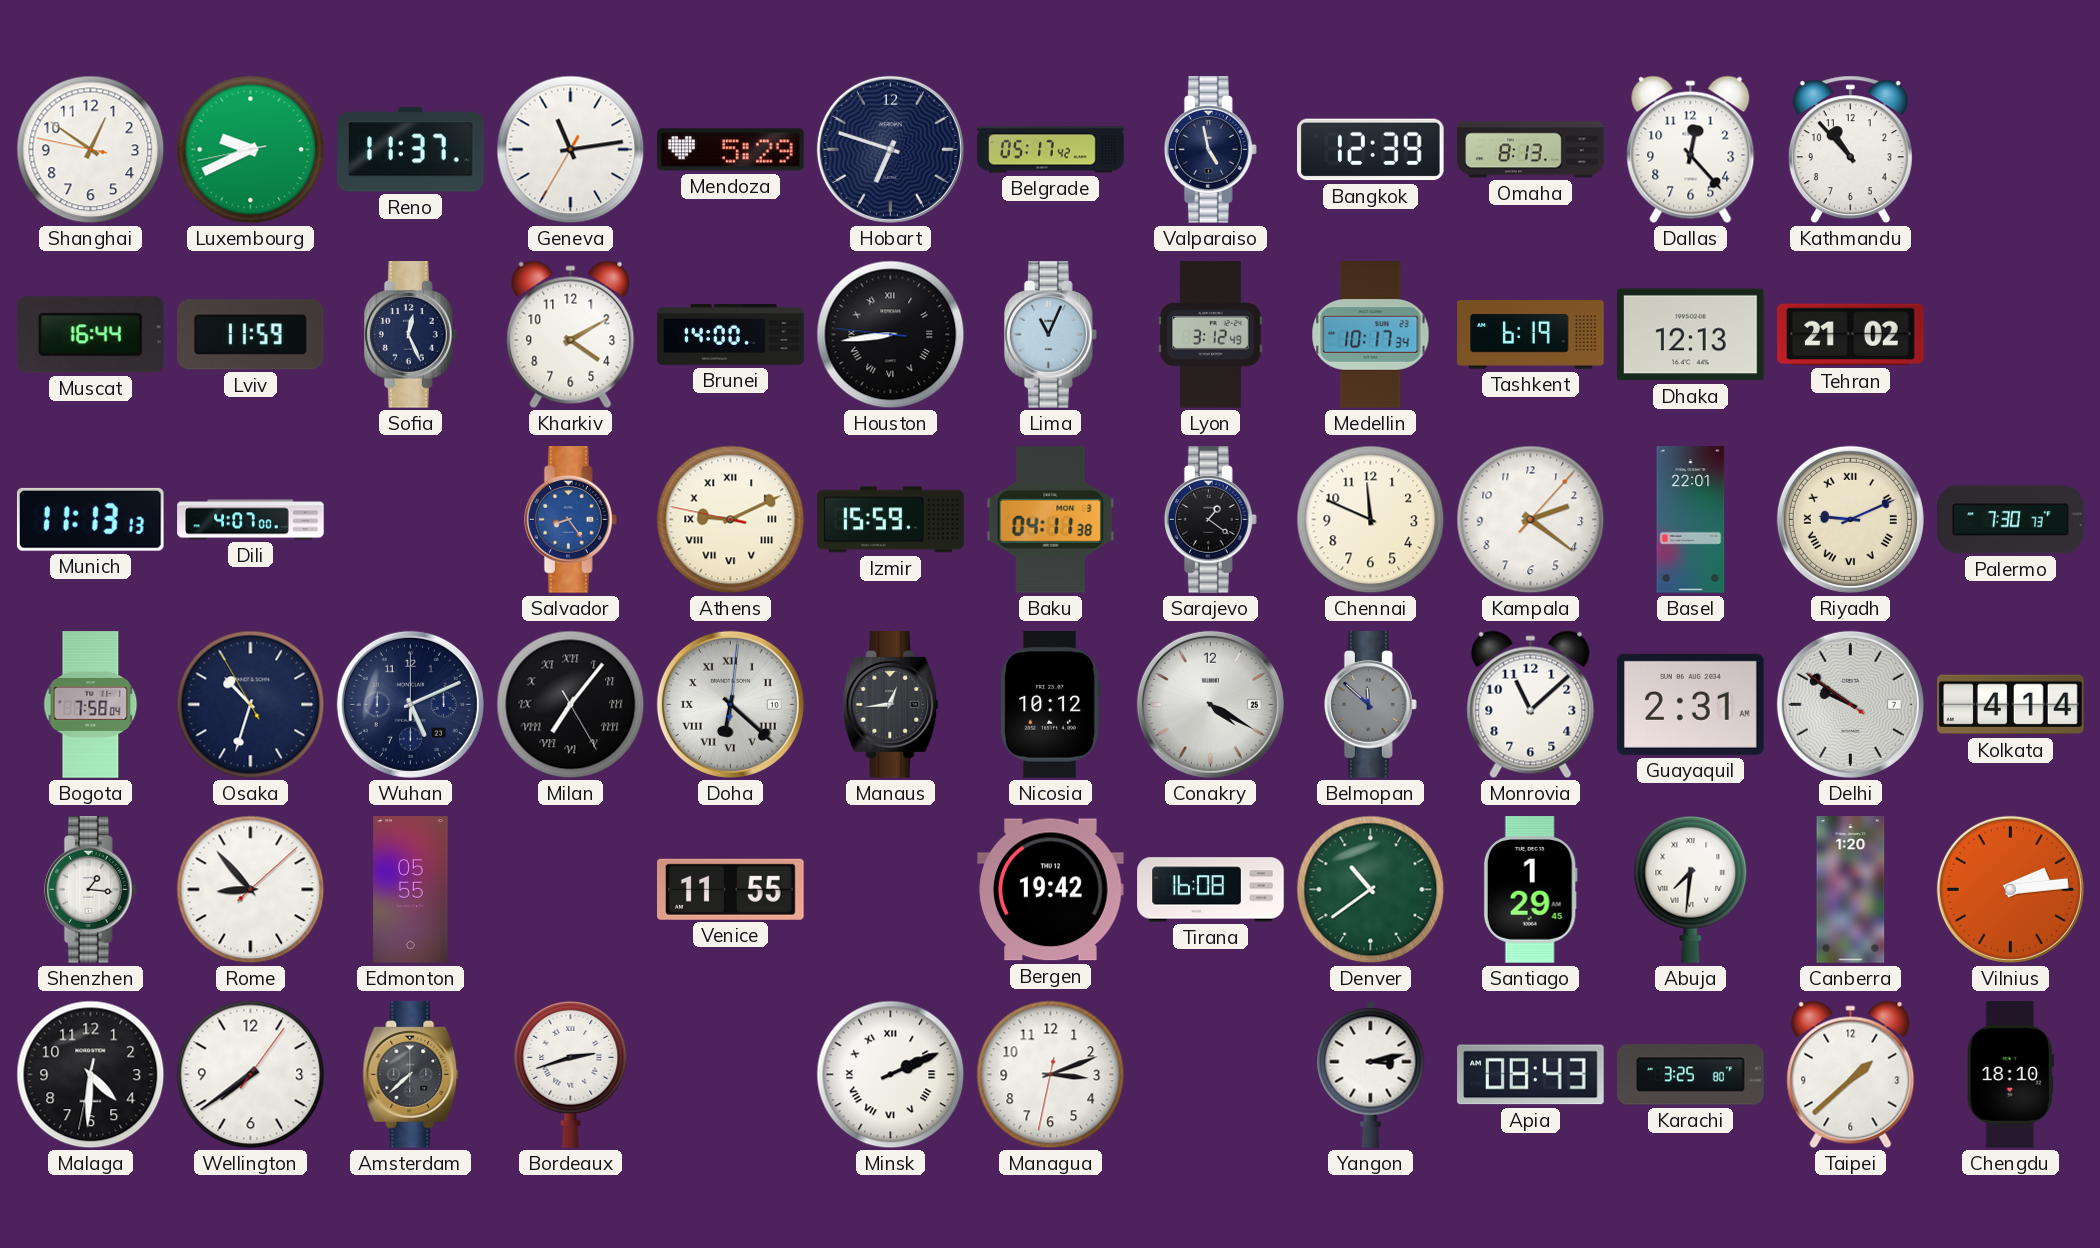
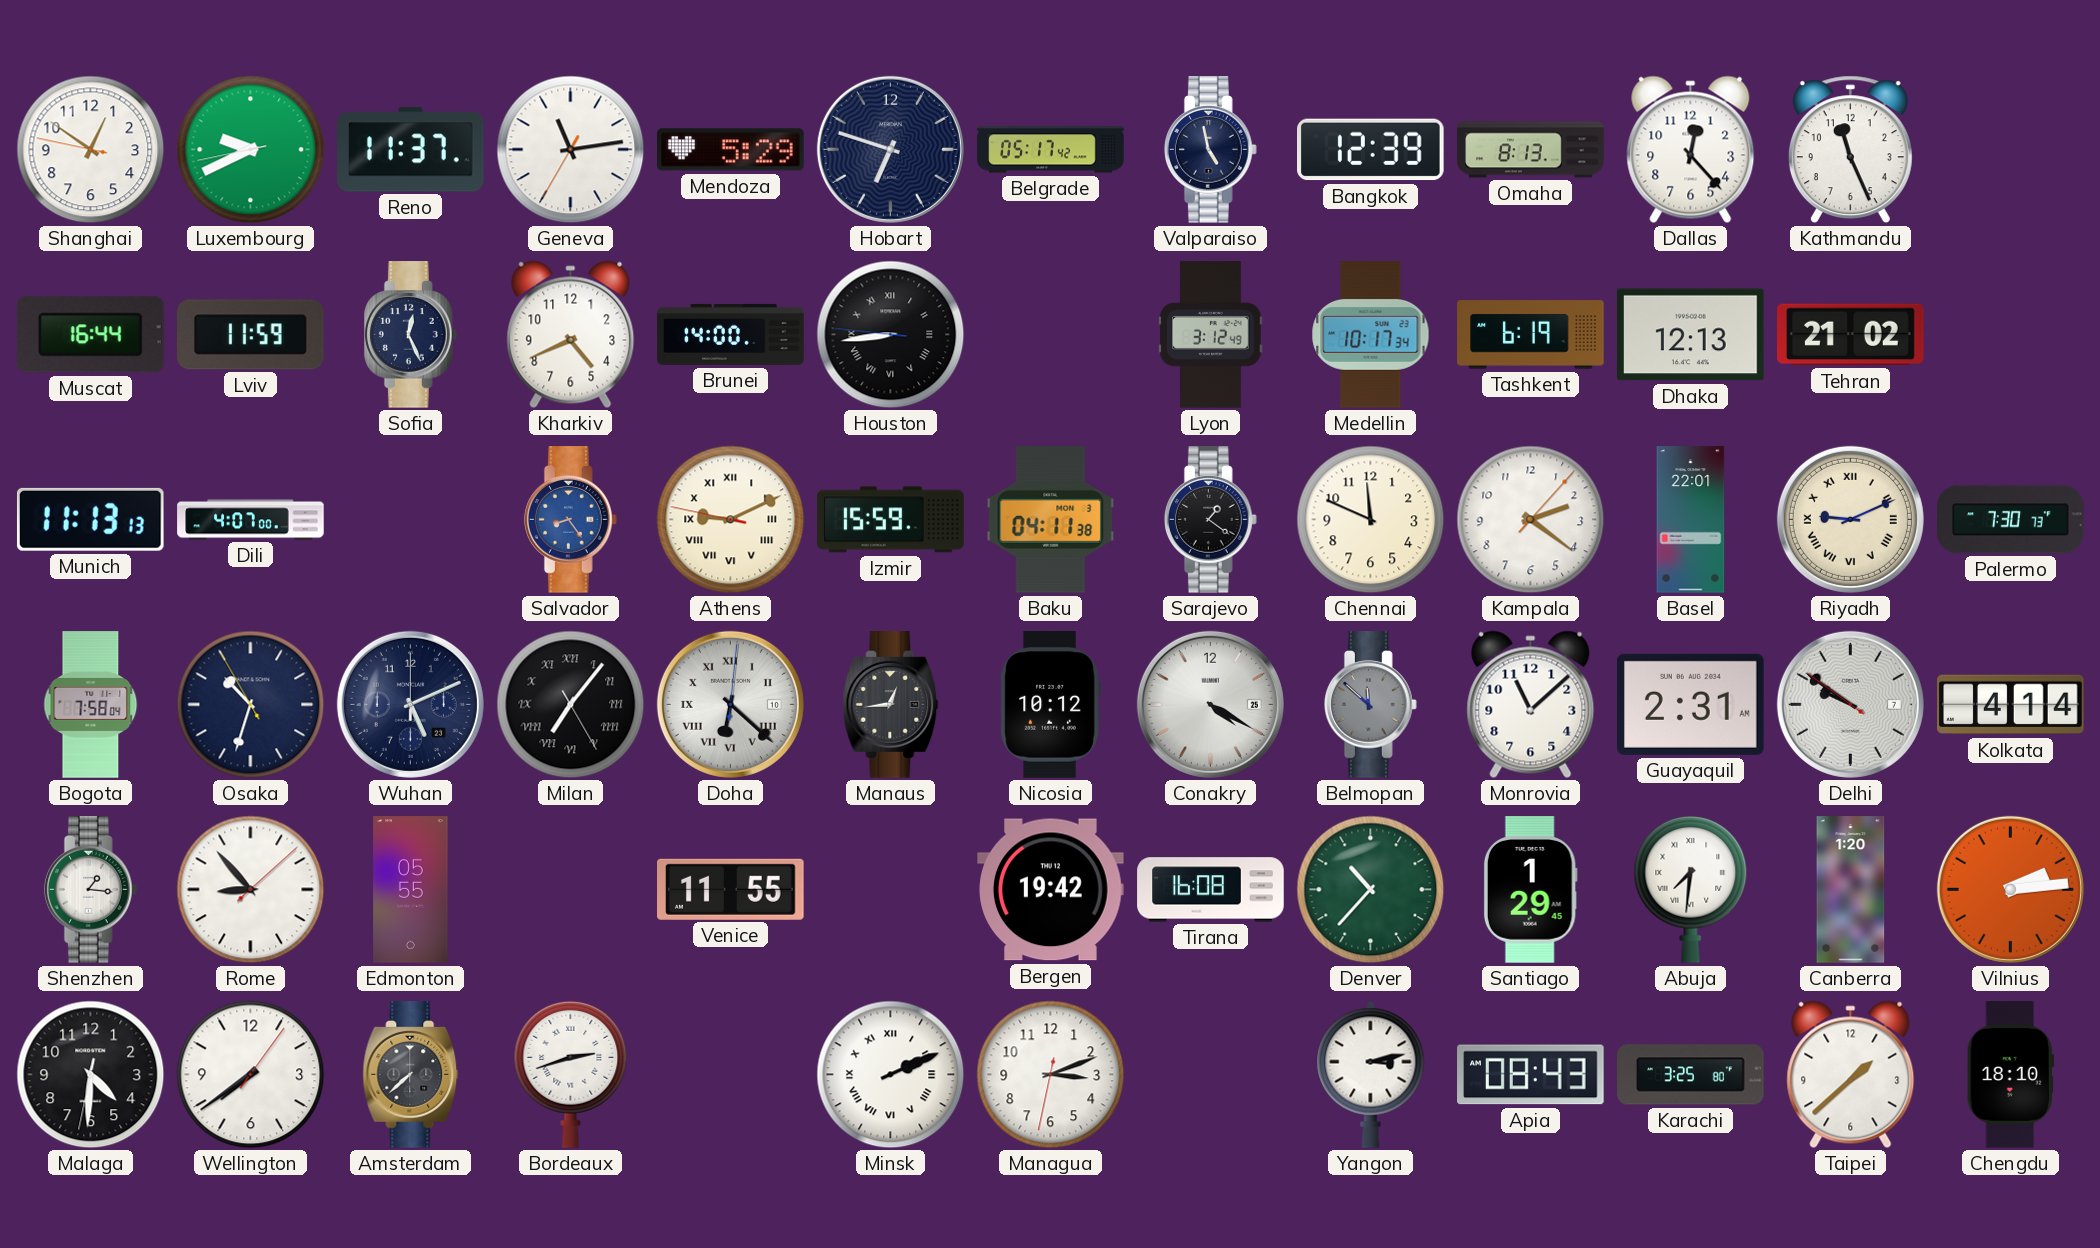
Kathmandu: 10:53 -> 11:26 (1850, 150)
Kharkiv: 4:10 -> 4:41 (571, 335)
Lima: 11:04 -> none (1050, 335)
Denver: 10:39 -> 10:37 (1371, 890)
